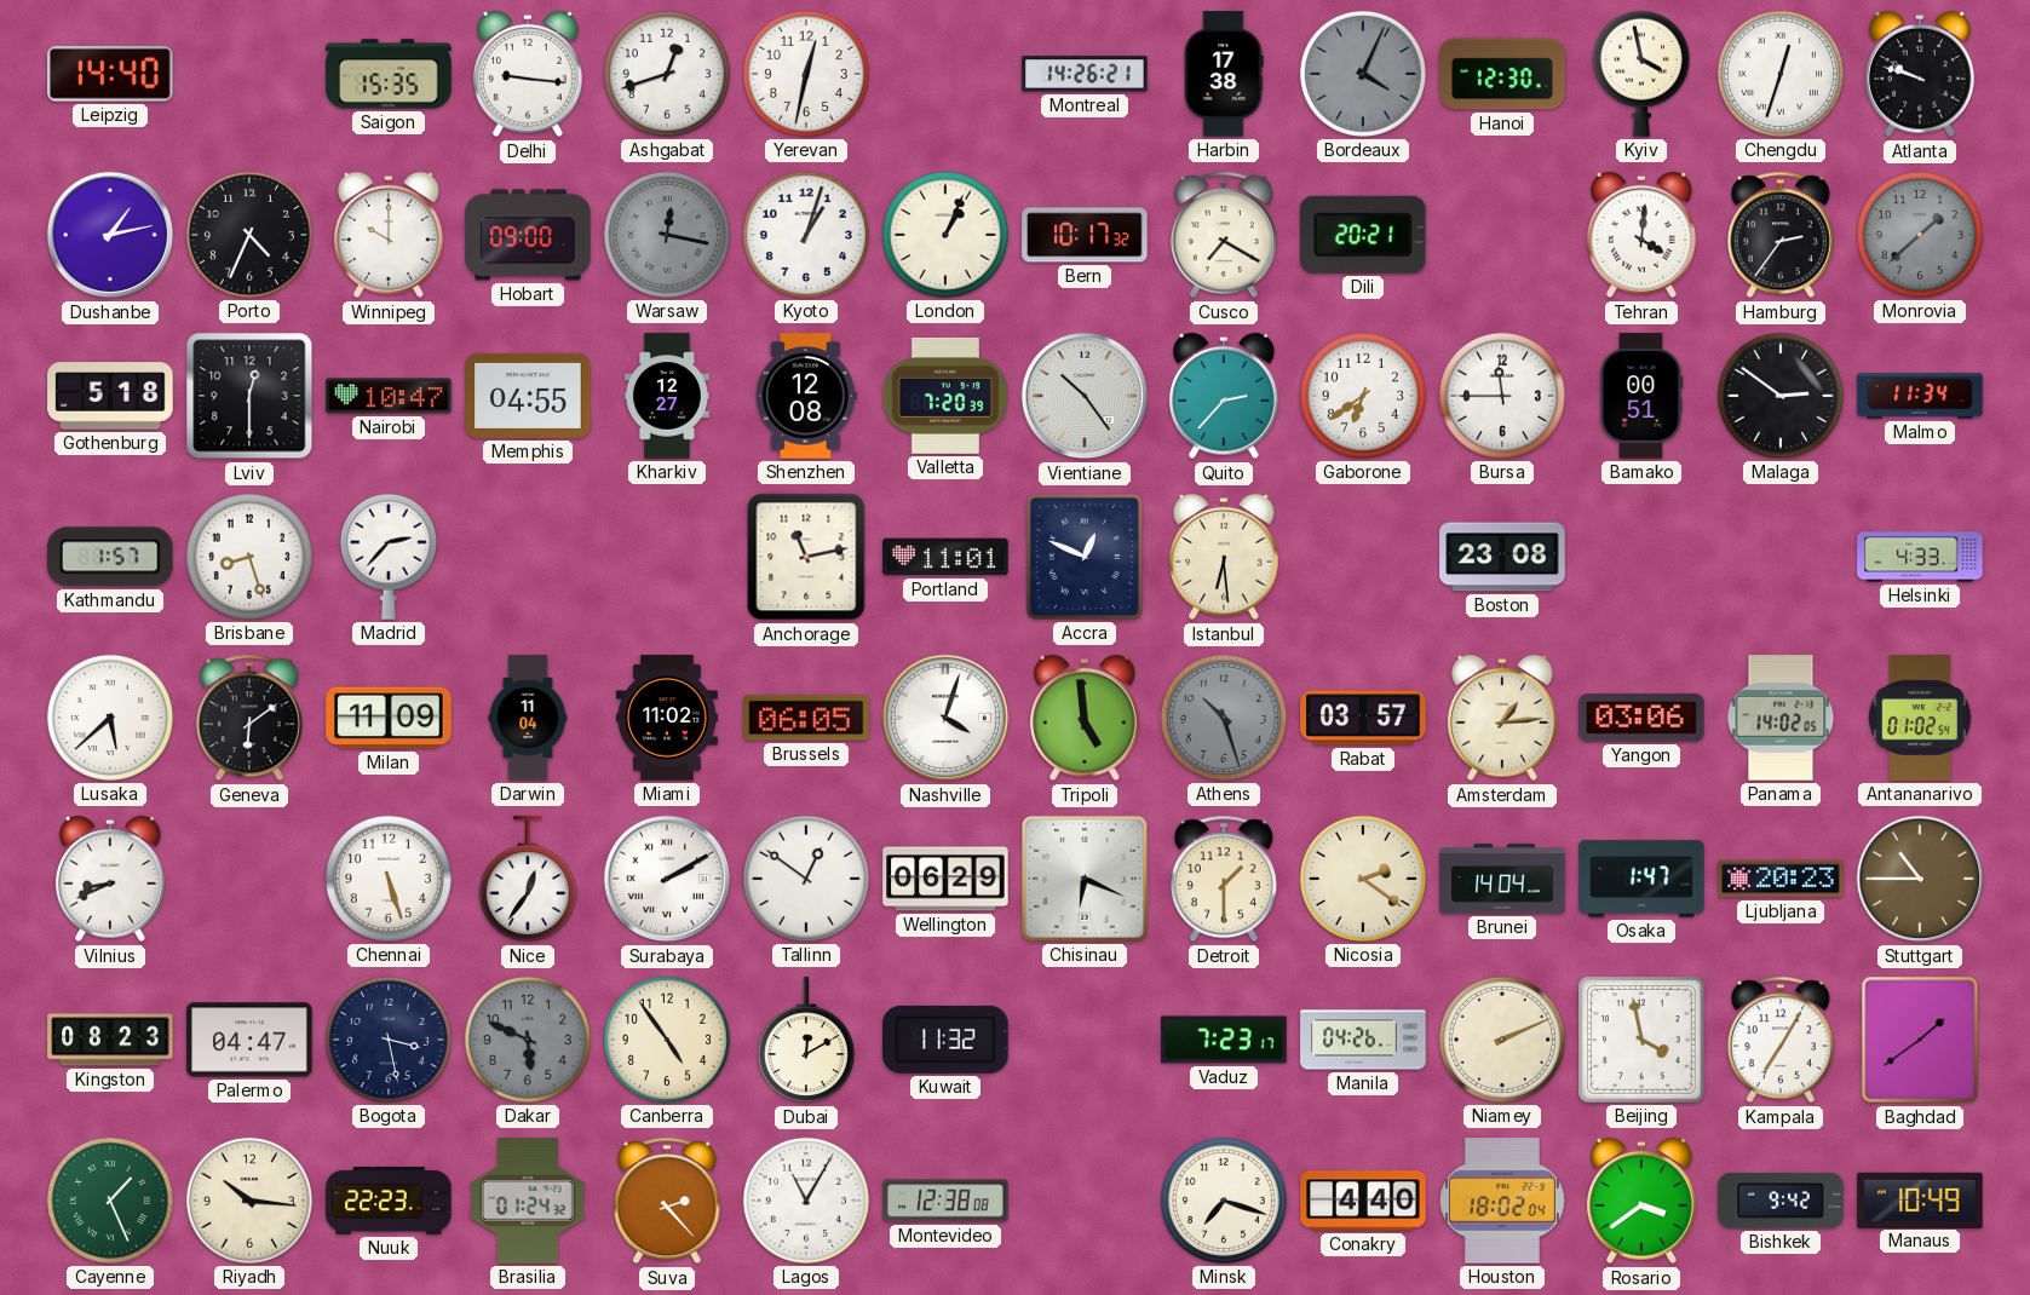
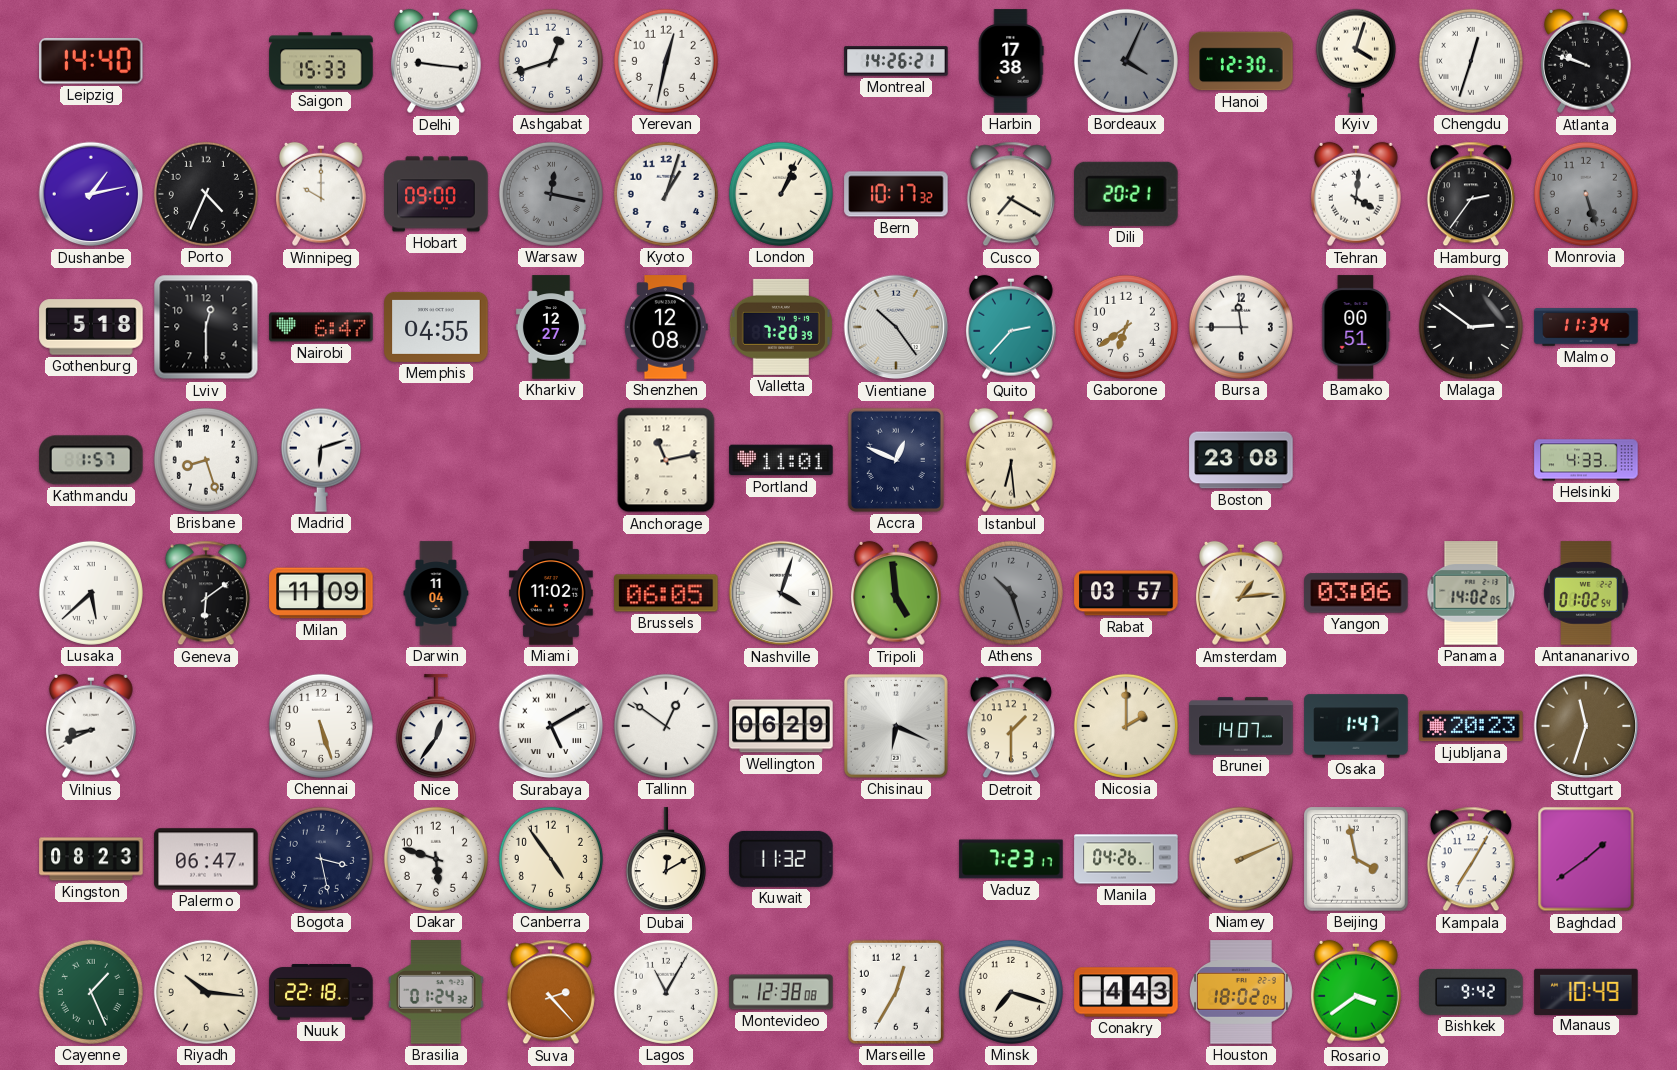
Saigon: 15:35 -> 15:33 (321, 61)
Kyiv: 3:58 -> 4:03 (1356, 61)
Monrovia: 1:38 -> 5:27 (1586, 194)
Nairobi: 10:47 -> 6:47 (321, 327)
Madrid: 2:37 -> 6:12 (321, 460)
Surabaya: 2:10 -> 5:10 (551, 726)
Nicosia: 2:21 -> 2:00 (1126, 726)
Brunei: 14:04 -> 14:07 (1241, 726)
Stuttgart: 10:45 -> 11:33 (1586, 726)
Palermo: 04:47 -> 06:47 (206, 859)
Dakar: 5:49 -> 5:48 (436, 859)
Dakar dial: grey -> white (436, 859)
Nuuk: 22:23 -> 22:18 (321, 993)
Marseille: none -> 12:35 (896, 992)
Conakry: 4:40 -> 4:43 (1126, 992)
